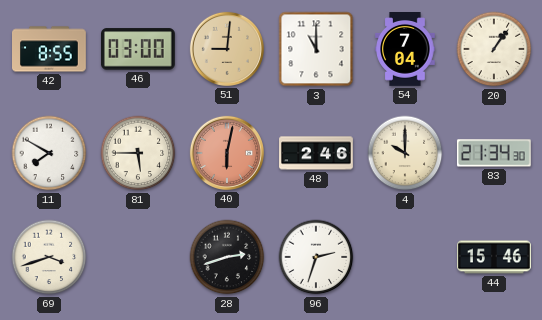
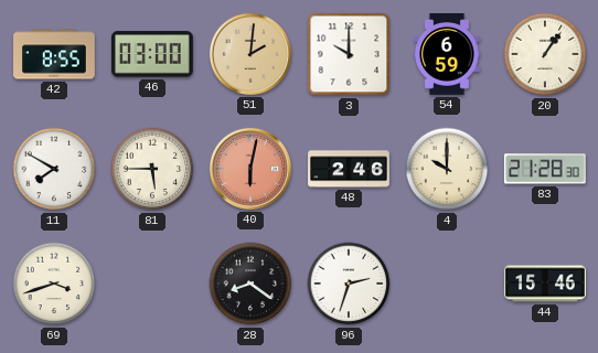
51: 9:01 -> 2:01 (250, 54)
3: 11:00 -> 10:00 (349, 54)
54: 7:04 -> 6:59 (447, 55)
83: 21:34 -> 21:28 (545, 169)
28: 2:42 -> 8:21 (250, 284)
